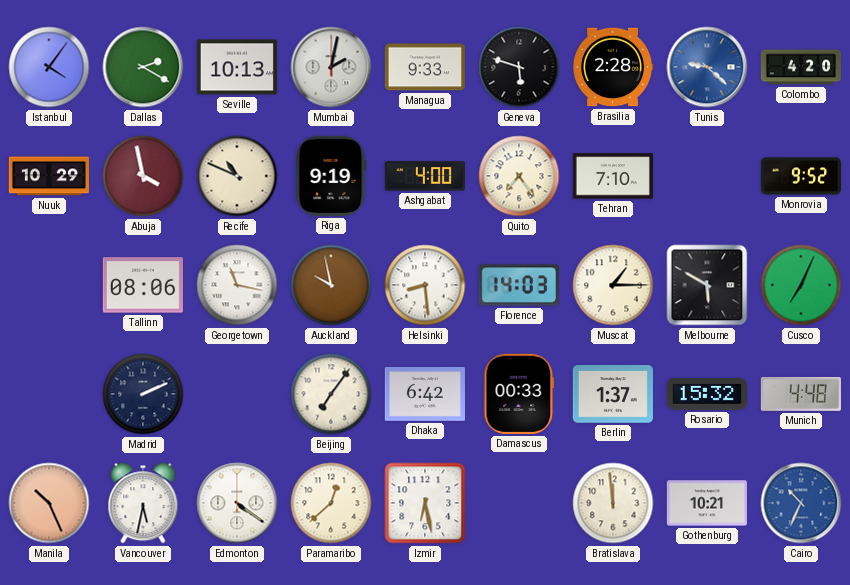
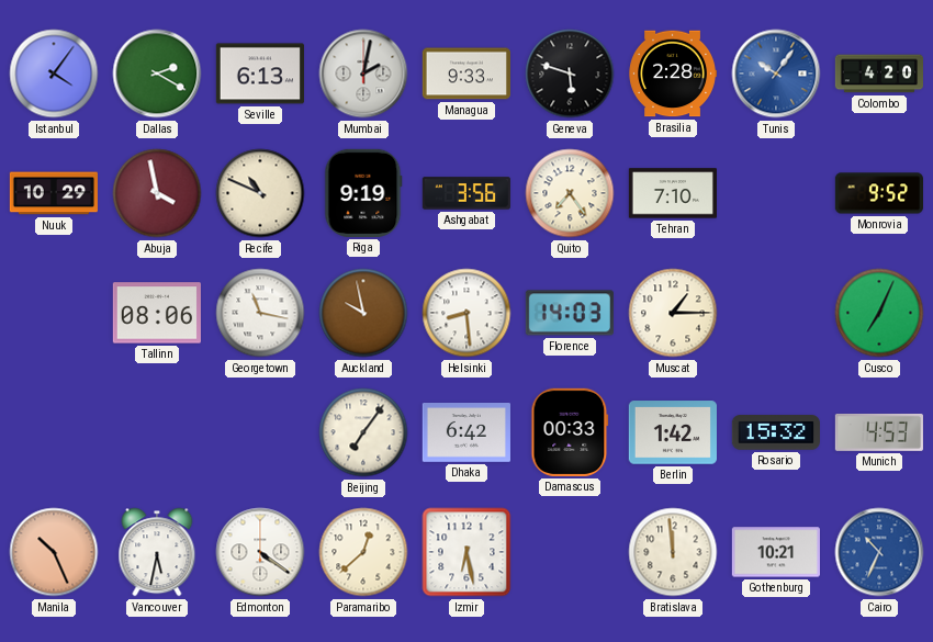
Seville: 10:13 -> 6:13 (260, 74)
Tunis: 9:22 -> 10:06 (776, 74)
Ashgabat: 4:00 -> 3:56 (466, 193)
Melbourne: 5:50 -> none (707, 285)
Madrid: 2:11 -> none (143, 394)
Berlin: 1:37 -> 1:42 (673, 432)
Munich: 4:48 -> 4:53 (879, 432)
